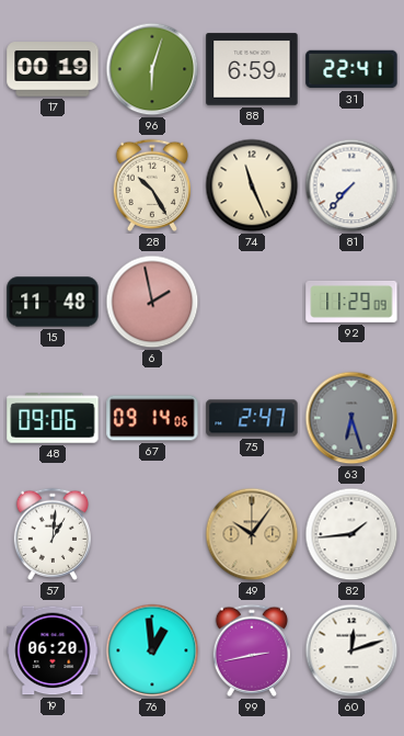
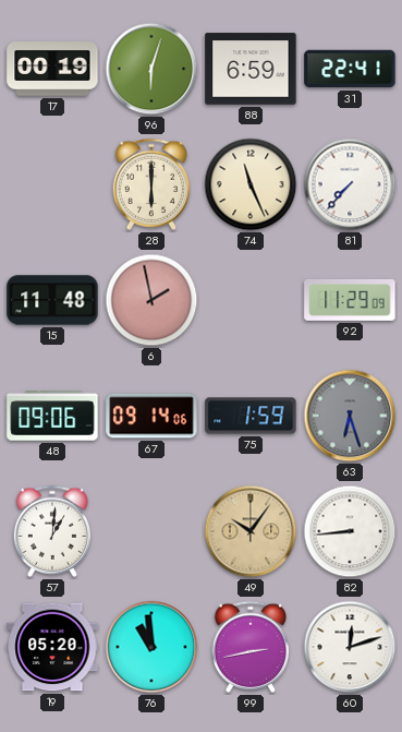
28: 10:25 -> 6:00 (150, 184)
75: 2:47 -> 1:59 (251, 416)
82: 1:44 -> 8:44 (350, 531)
19: 06:20 -> 05:20 (52, 647)
76: 12:59 -> 10:59 (151, 647)
